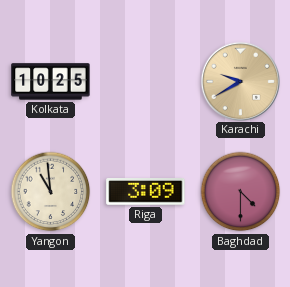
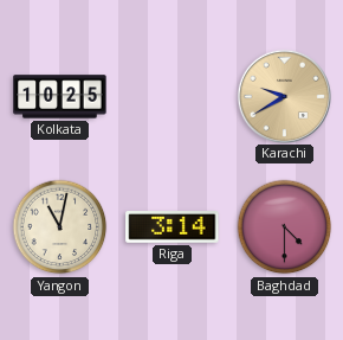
Yangon: 10:59 -> 11:02 (60, 227)
Riga: 3:09 -> 3:14 (173, 227)
